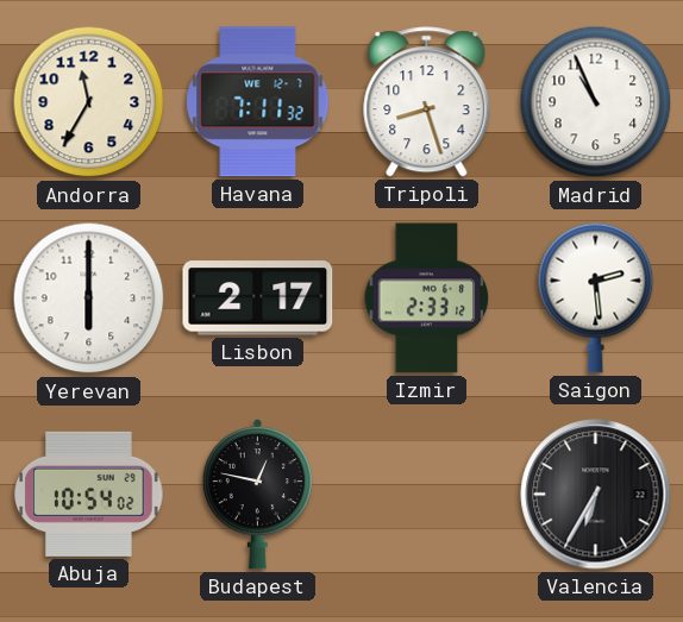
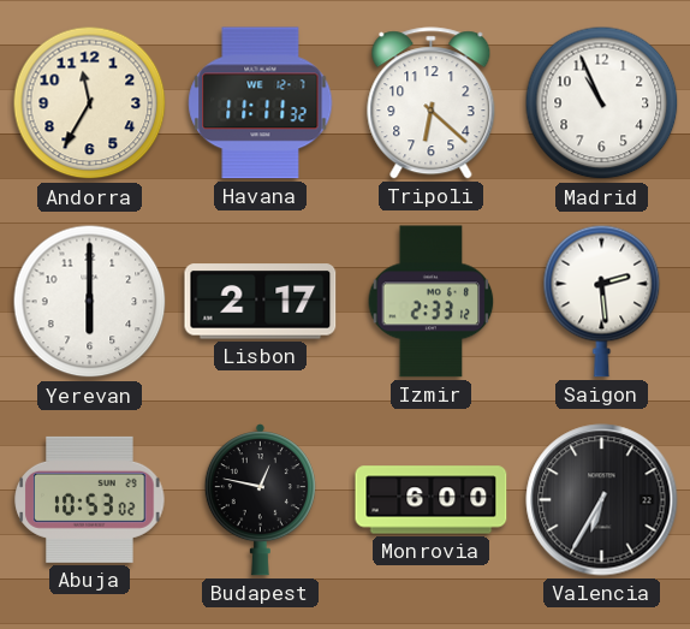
Havana: 7:11 -> 11:11 (261, 103)
Tripoli: 8:27 -> 6:22 (432, 103)
Abuja: 10:54 -> 10:53 (90, 499)
Monrovia: none -> 6:00 (432, 500)
